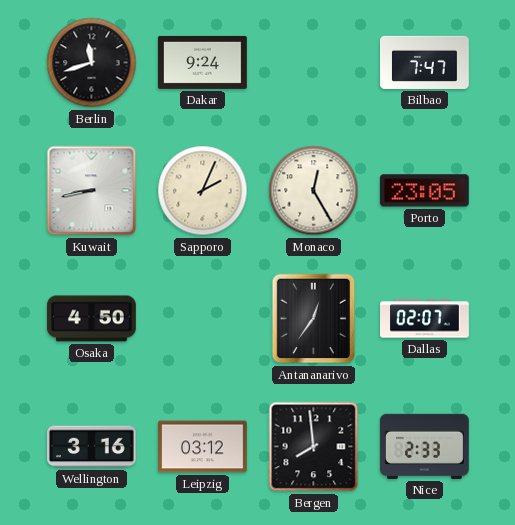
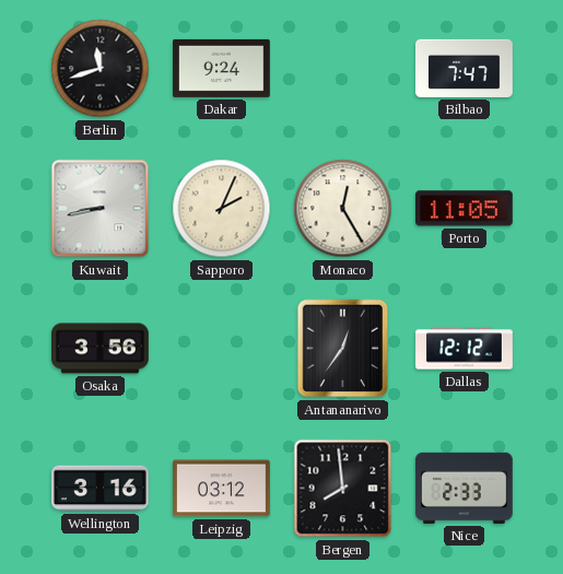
Porto: 23:05 -> 11:05 (464, 209)
Osaka: 4:50 -> 3:56 (101, 349)
Dallas: 02:07 -> 12:12 (465, 349)
